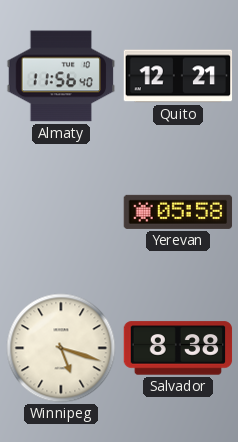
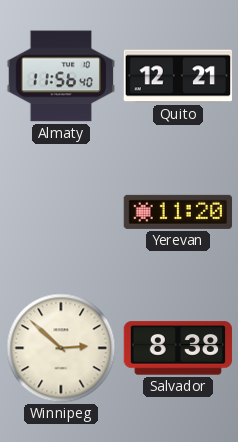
Yerevan: 05:58 -> 11:20 (178, 212)
Winnipeg: 5:18 -> 2:52 (61, 348)
